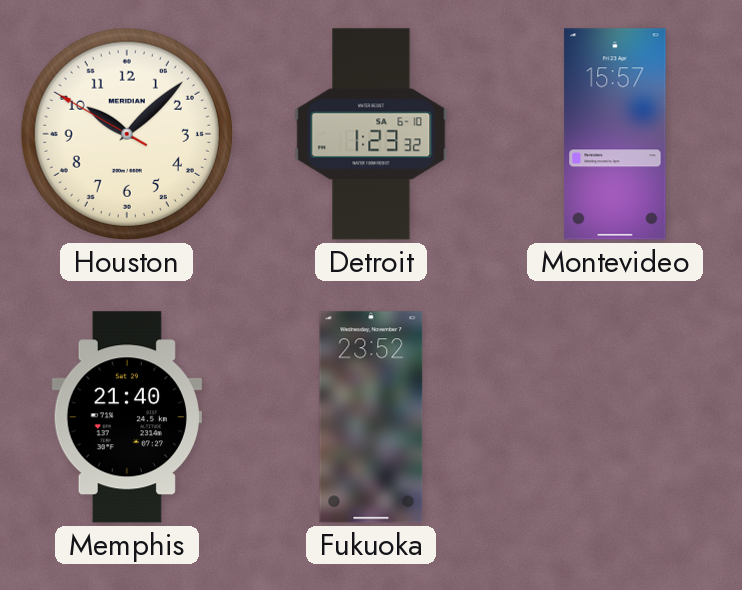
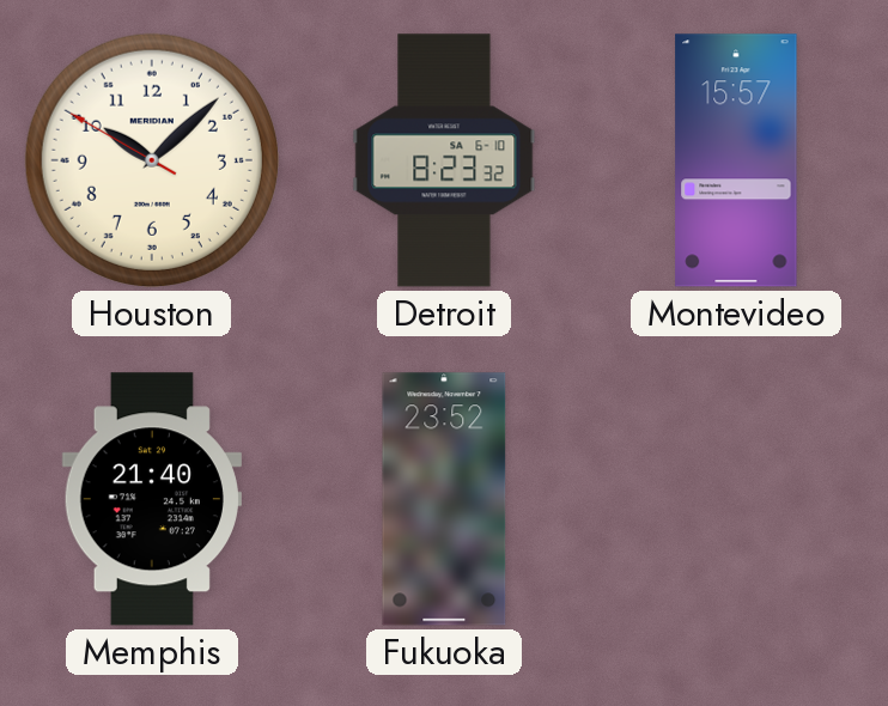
Detroit: 1:23 -> 8:23 (444, 160)
